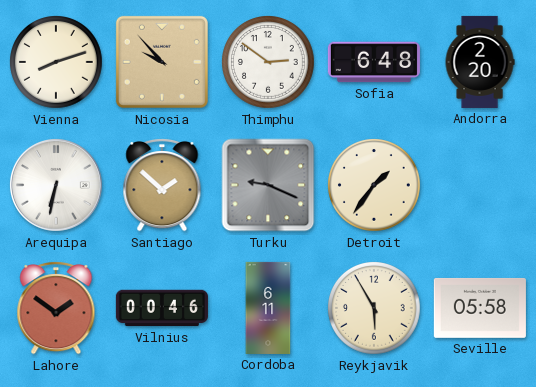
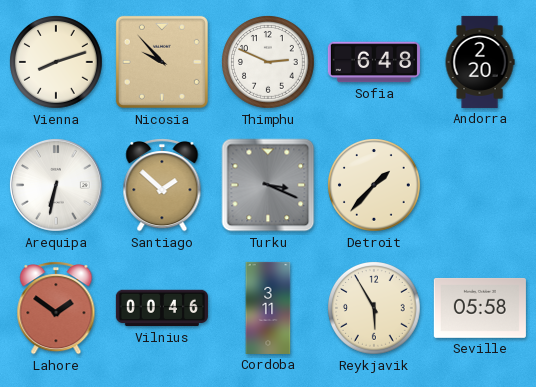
Thimphu: 2:51 -> 2:49 (269, 63)
Turku: 9:19 -> 3:19 (268, 185)
Detroit: 1:36 -> 1:37 (375, 186)
Cordoba: 6:11 -> 3:11 (268, 308)
